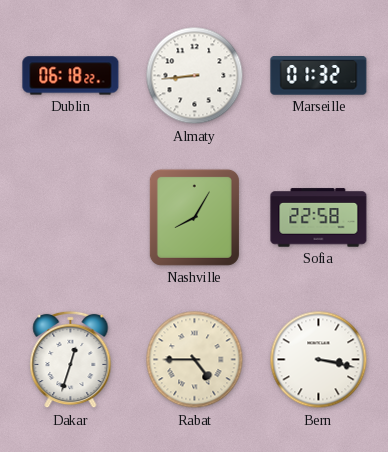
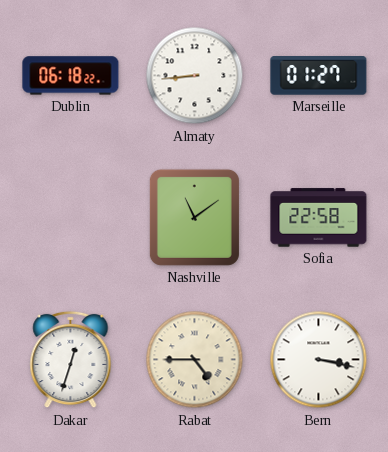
Marseille: 01:32 -> 01:27 (319, 76)
Nashville: 8:05 -> 11:09 (194, 217)
